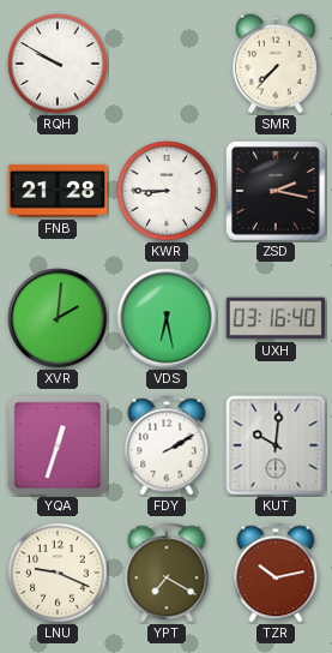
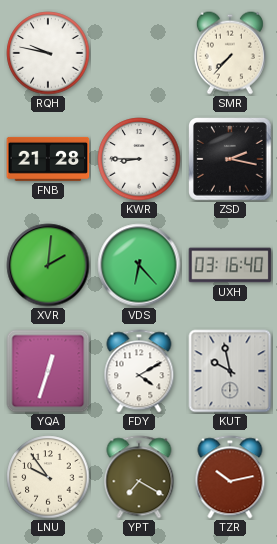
RQH: 9:50 -> 9:47 (48, 53)
VDS: 6:28 -> 6:23 (139, 265)
FDY: 2:10 -> 4:10 (139, 371)
KUT: 10:01 -> 9:58 (230, 371)
LNU: 9:19 -> 9:54 (48, 477)
